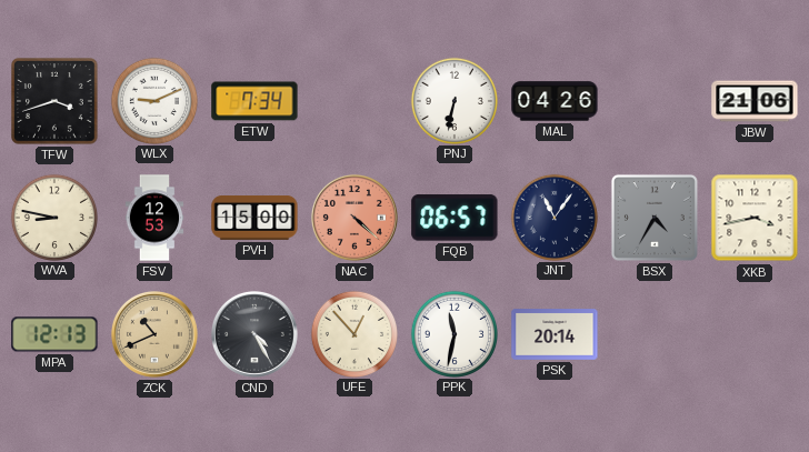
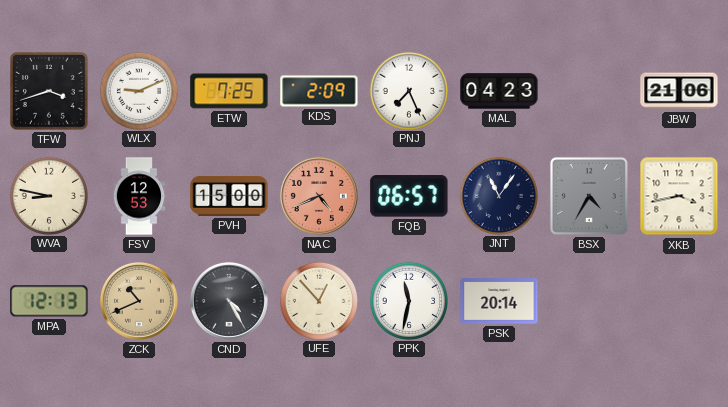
ETW: 7:34 -> 7:25 (229, 91)
KDS: none -> 2:09 (319, 91)
PNJ: 6:32 -> 7:26 (408, 90)
MAL: 04:26 -> 04:23 (499, 91)
NAC: 4:22 -> 4:41 (319, 196)
